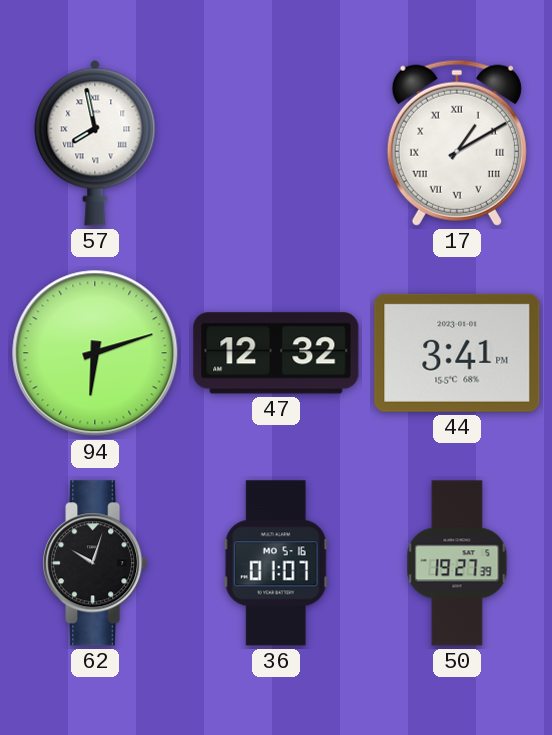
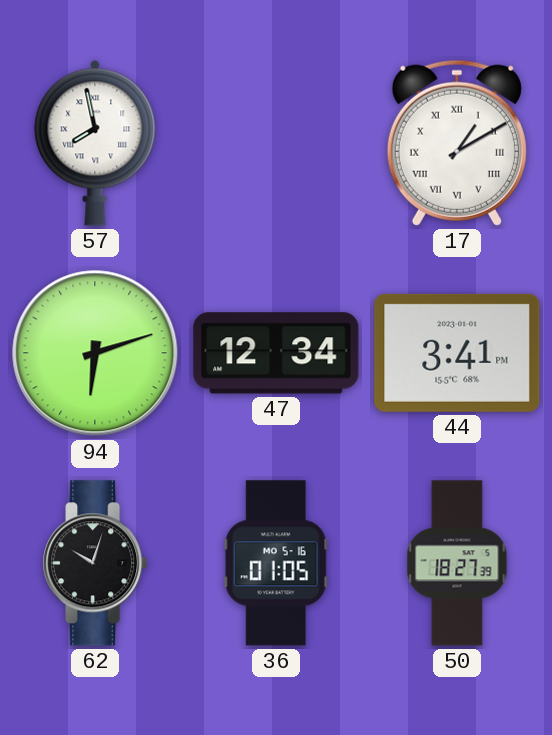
47: 12:32 -> 12:34 (276, 353)
36: 01:07 -> 01:05 (276, 563)
50: 19:27 -> 18:27 (457, 563)
